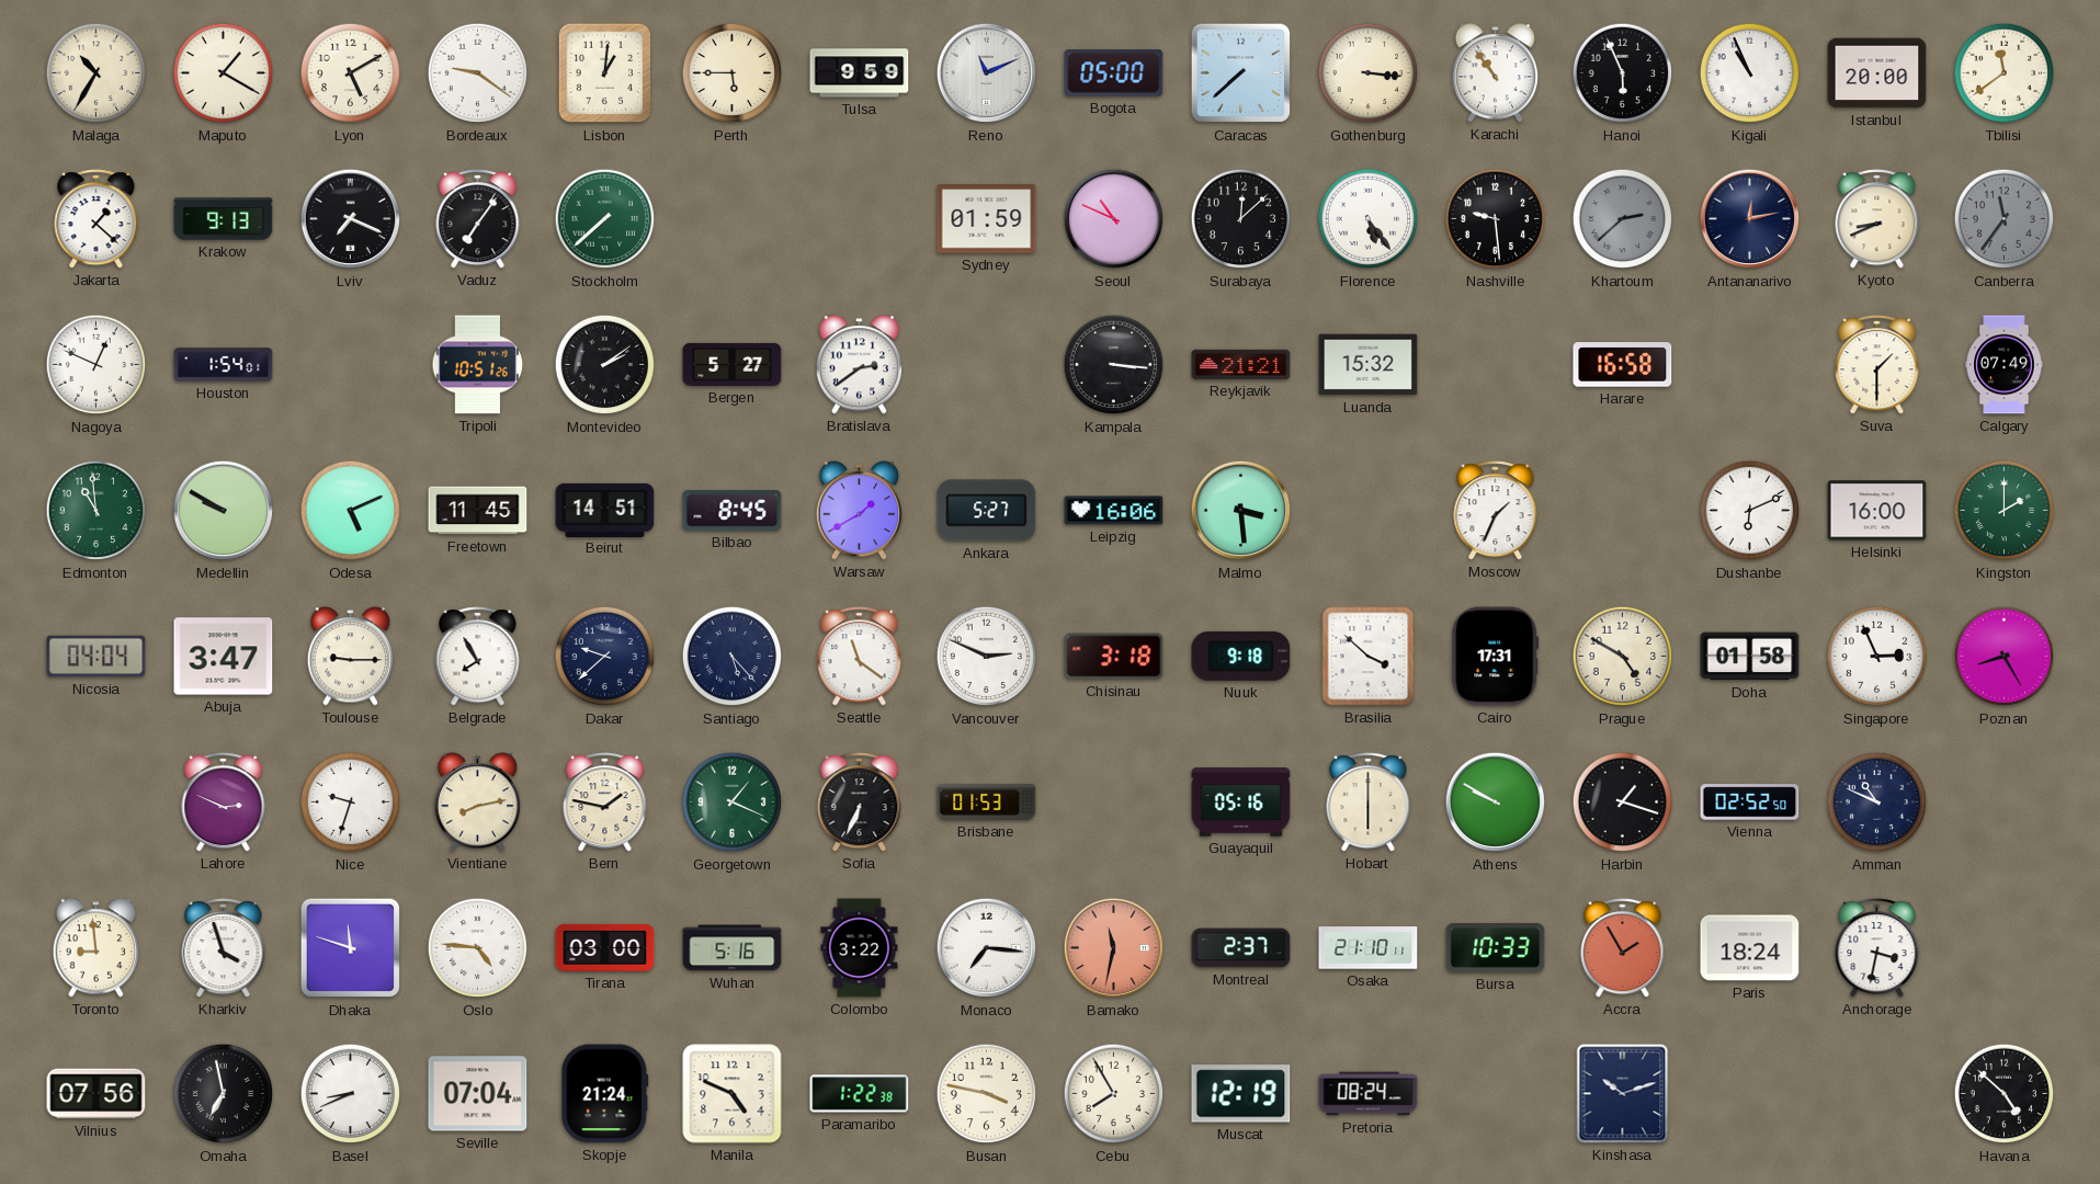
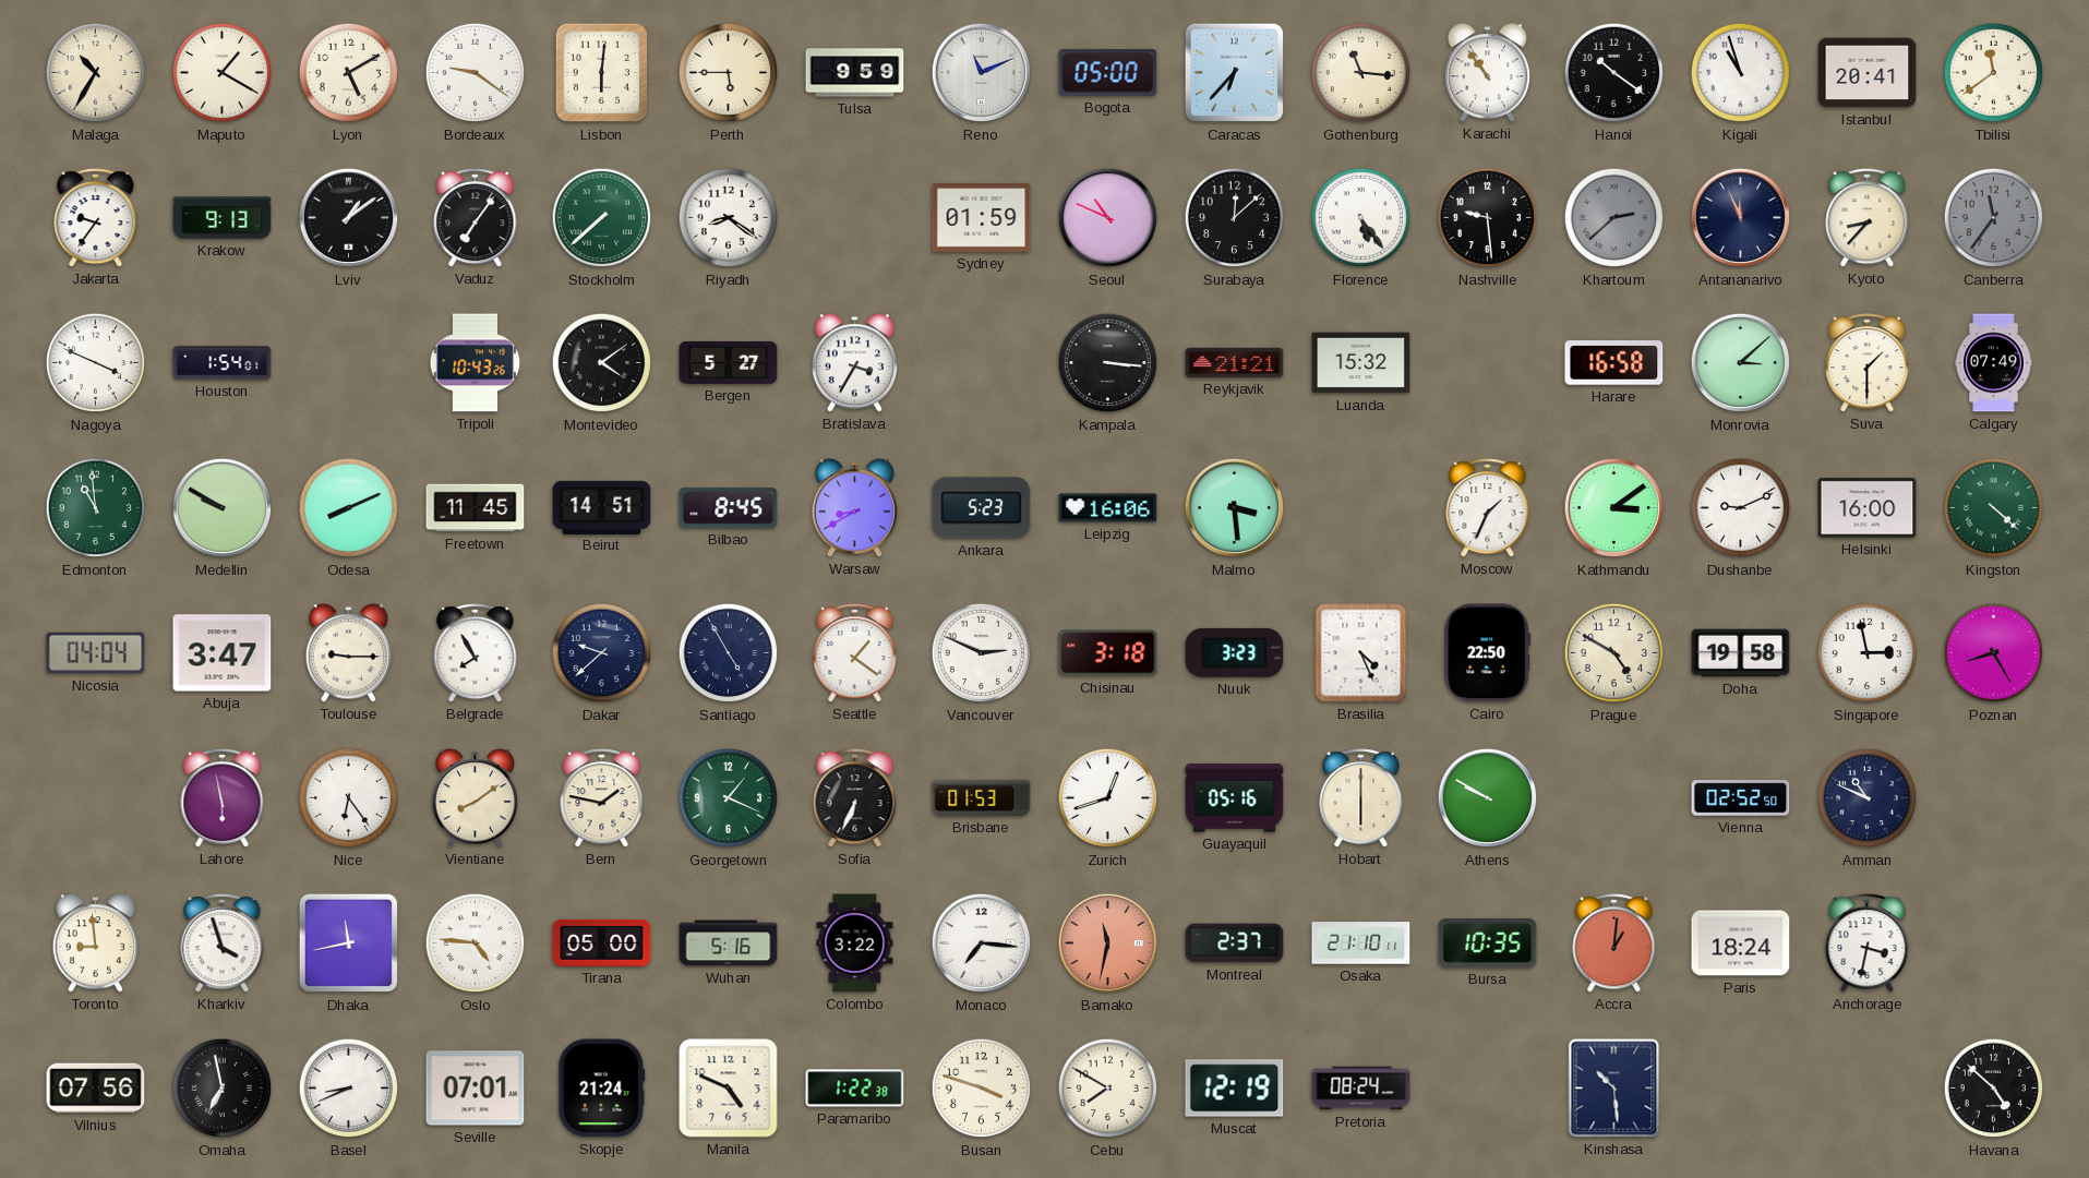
Lisbon: 1:01 -> 6:01 (602, 73)
Caracas: 7:38 -> 6:37 (1235, 73)
Gothenburg: 3:16 -> 11:16 (1361, 73)
Hanoi: 5:56 -> 10:21 (1614, 73)
Kigali: 10:56 -> 10:57 (1741, 73)
Istanbul: 20:00 -> 20:41 (1868, 73)
Jakarta: 1:22 -> 9:36 (96, 218)
Lviv: 7:19 -> 1:09 (349, 218)
Riyadh: none -> 8:21 (729, 218)
Antananarivo: 12:13 -> 11:56 (1741, 218)
Kyoto: 8:41 -> 8:37 (1868, 218)
Nagoya: 12:49 -> 3:49 (96, 363)
Tripoli: 10:51 -> 10:43 (476, 363)
Montevideo: 2:09 -> 4:09 (602, 363)
Bratislava: 2:39 -> 3:35 (855, 363)
Monrovia: none -> 3:08 (1741, 363)
Odesa: 5:11 -> 8:11 (349, 508)
Warsaw: 1:40 -> 8:40 (855, 508)
Ankara: 5:27 -> 5:23 (982, 508)
Kathmandu: none -> 3:09 (1614, 508)
Dushanbe: 6:11 -> 9:11 (1741, 508)
Kingston: 2:00 -> 4:22 (1994, 508)
Santiago: 5:23 -> 4:55 (729, 653)
Seattle: 11:21 -> 1:21 (855, 653)
Nuuk: 9:18 -> 3:23 (1235, 652)
Brasilia: 3:52 -> 4:26 (1361, 653)
Cairo: 17:31 -> 22:50 (1488, 653)
Doha: 01:58 -> 19:58 (1741, 653)
Singapore: 2:56 -> 2:58 (1868, 653)
Lahore: 2:49 -> 5:58 (223, 798)
Nice: 9:33 -> 6:24 (349, 798)
Vientiane: 8:13 -> 8:09 (476, 798)
Zurich: none -> 12:42 (1108, 798)
Harbin: 1:18 -> none (1623, 802)
Dhaka: 11:48 -> 11:43 (349, 943)
Tirana: 03:00 -> 05:00 (602, 942)
Bursa: 10:33 -> 10:35 (1488, 942)
Accra: 1:55 -> 1:01 (1614, 943)
Seville: 07:04 -> 07:01 (476, 1089)
Busan: 3:47 -> 3:48 (982, 1089)
Cebu: 7:55 -> 7:50 (1108, 1089)
Kinshasa: 10:12 -> 10:29 (1614, 1089)
